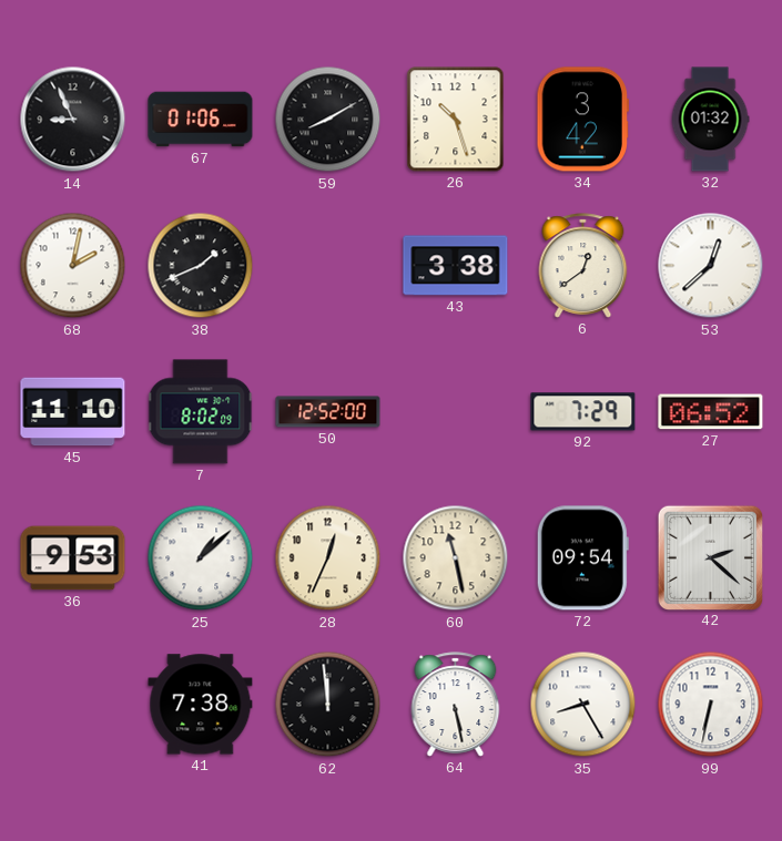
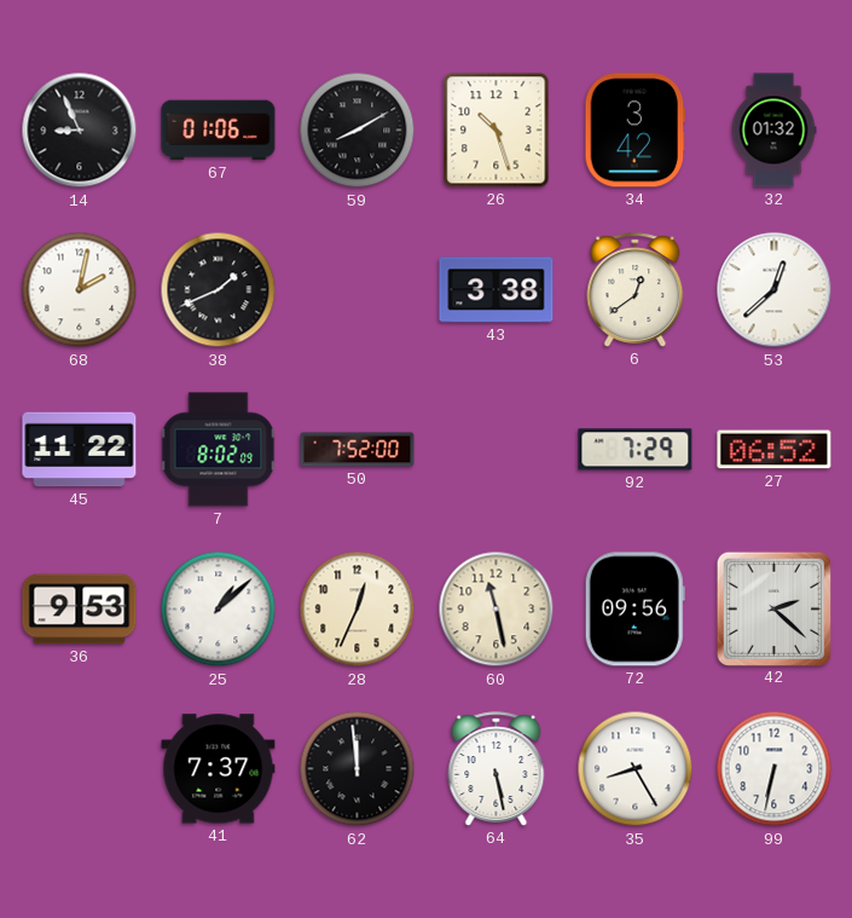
45: 11:10 -> 11:22 (80, 450)
50: 12:52 -> 7:52 (358, 450)
72: 09:54 -> 09:56 (634, 610)
41: 7:38 -> 7:37 (219, 769)
